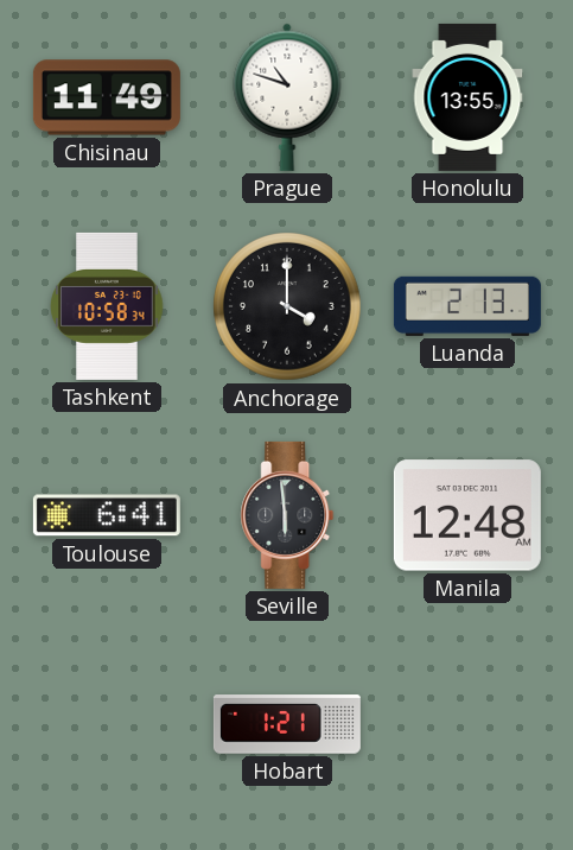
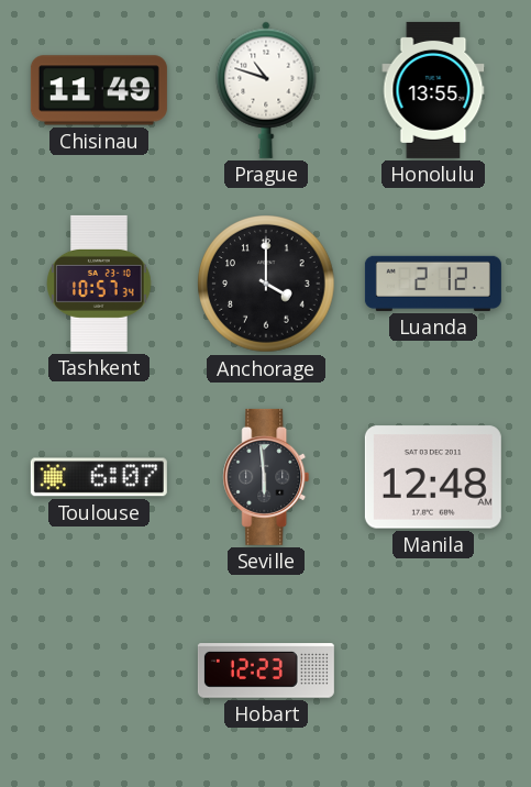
Tashkent: 10:58 -> 10:57 (99, 284)
Luanda: 2:13 -> 2:12 (433, 284)
Toulouse: 6:41 -> 6:07 (99, 477)
Hobart: 1:21 -> 12:23 (266, 670)
